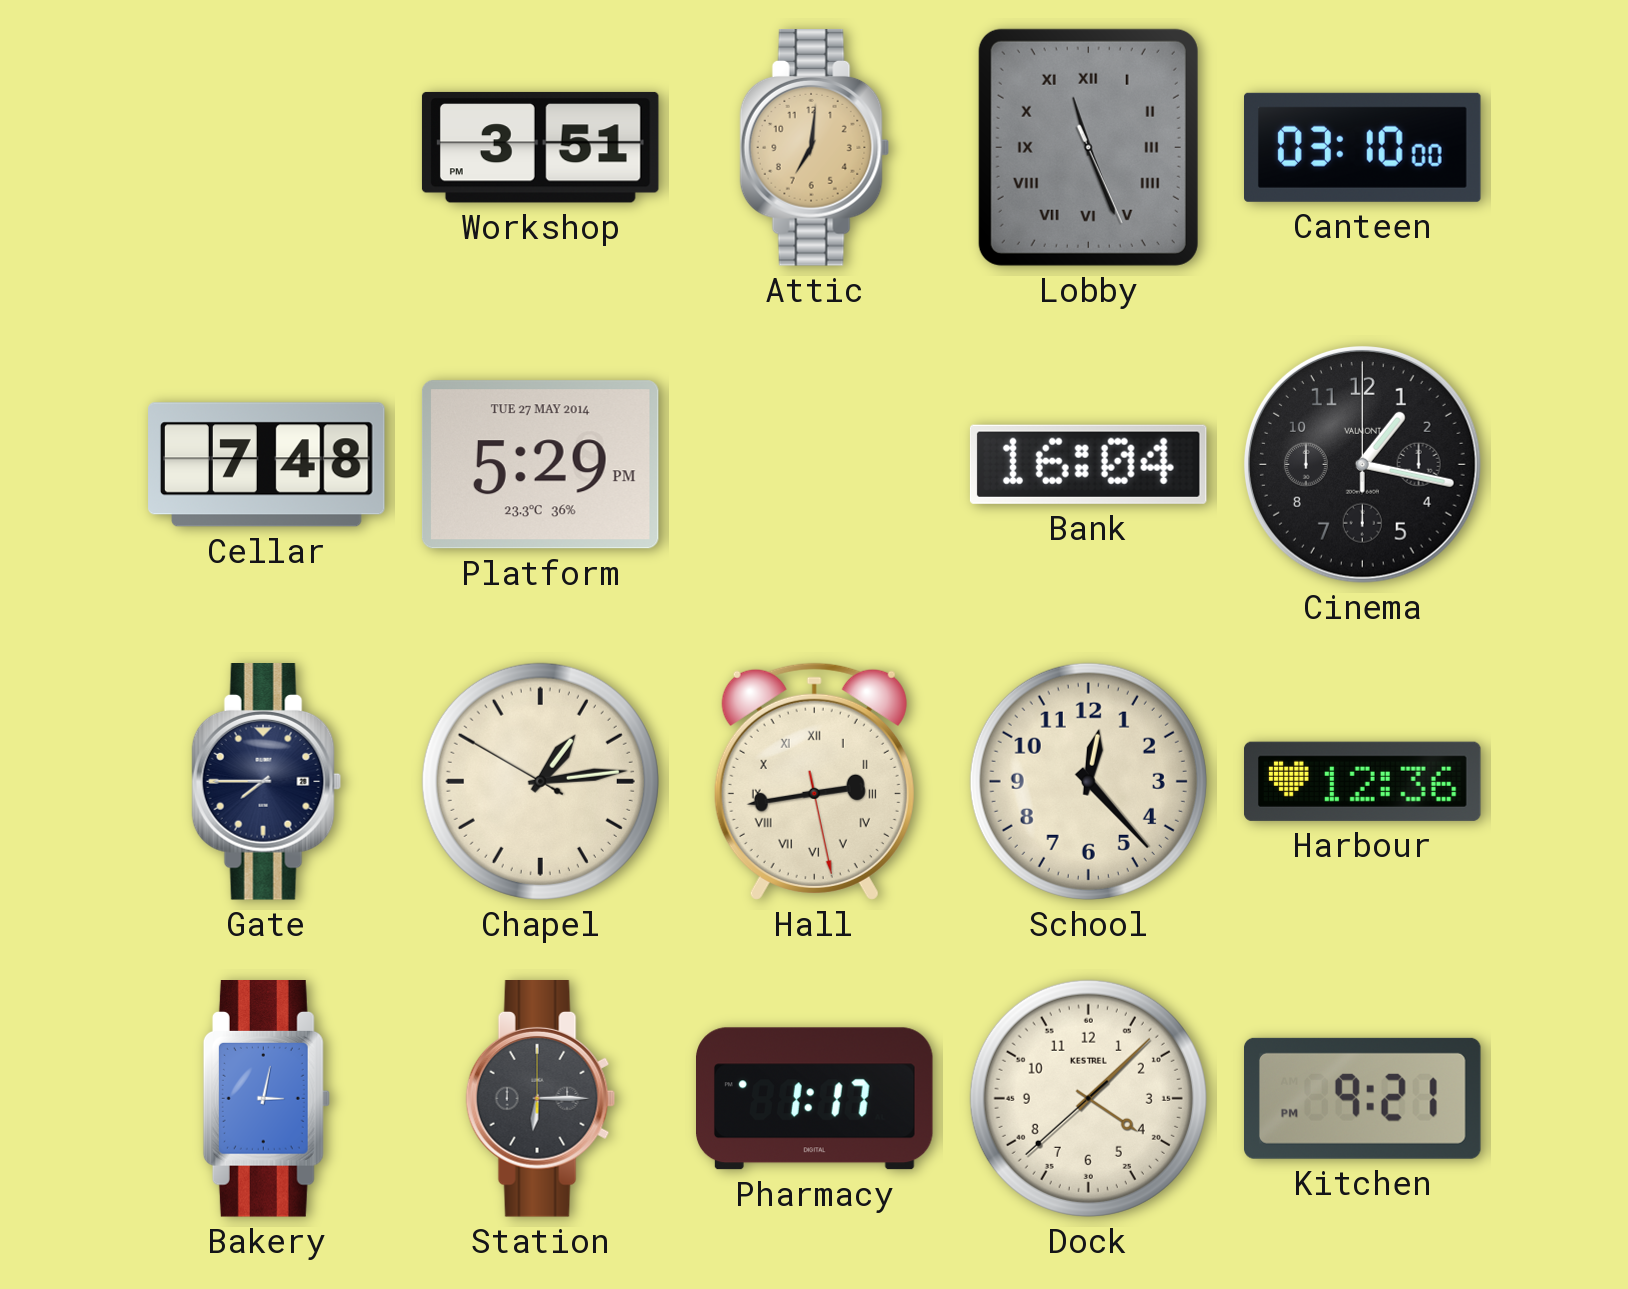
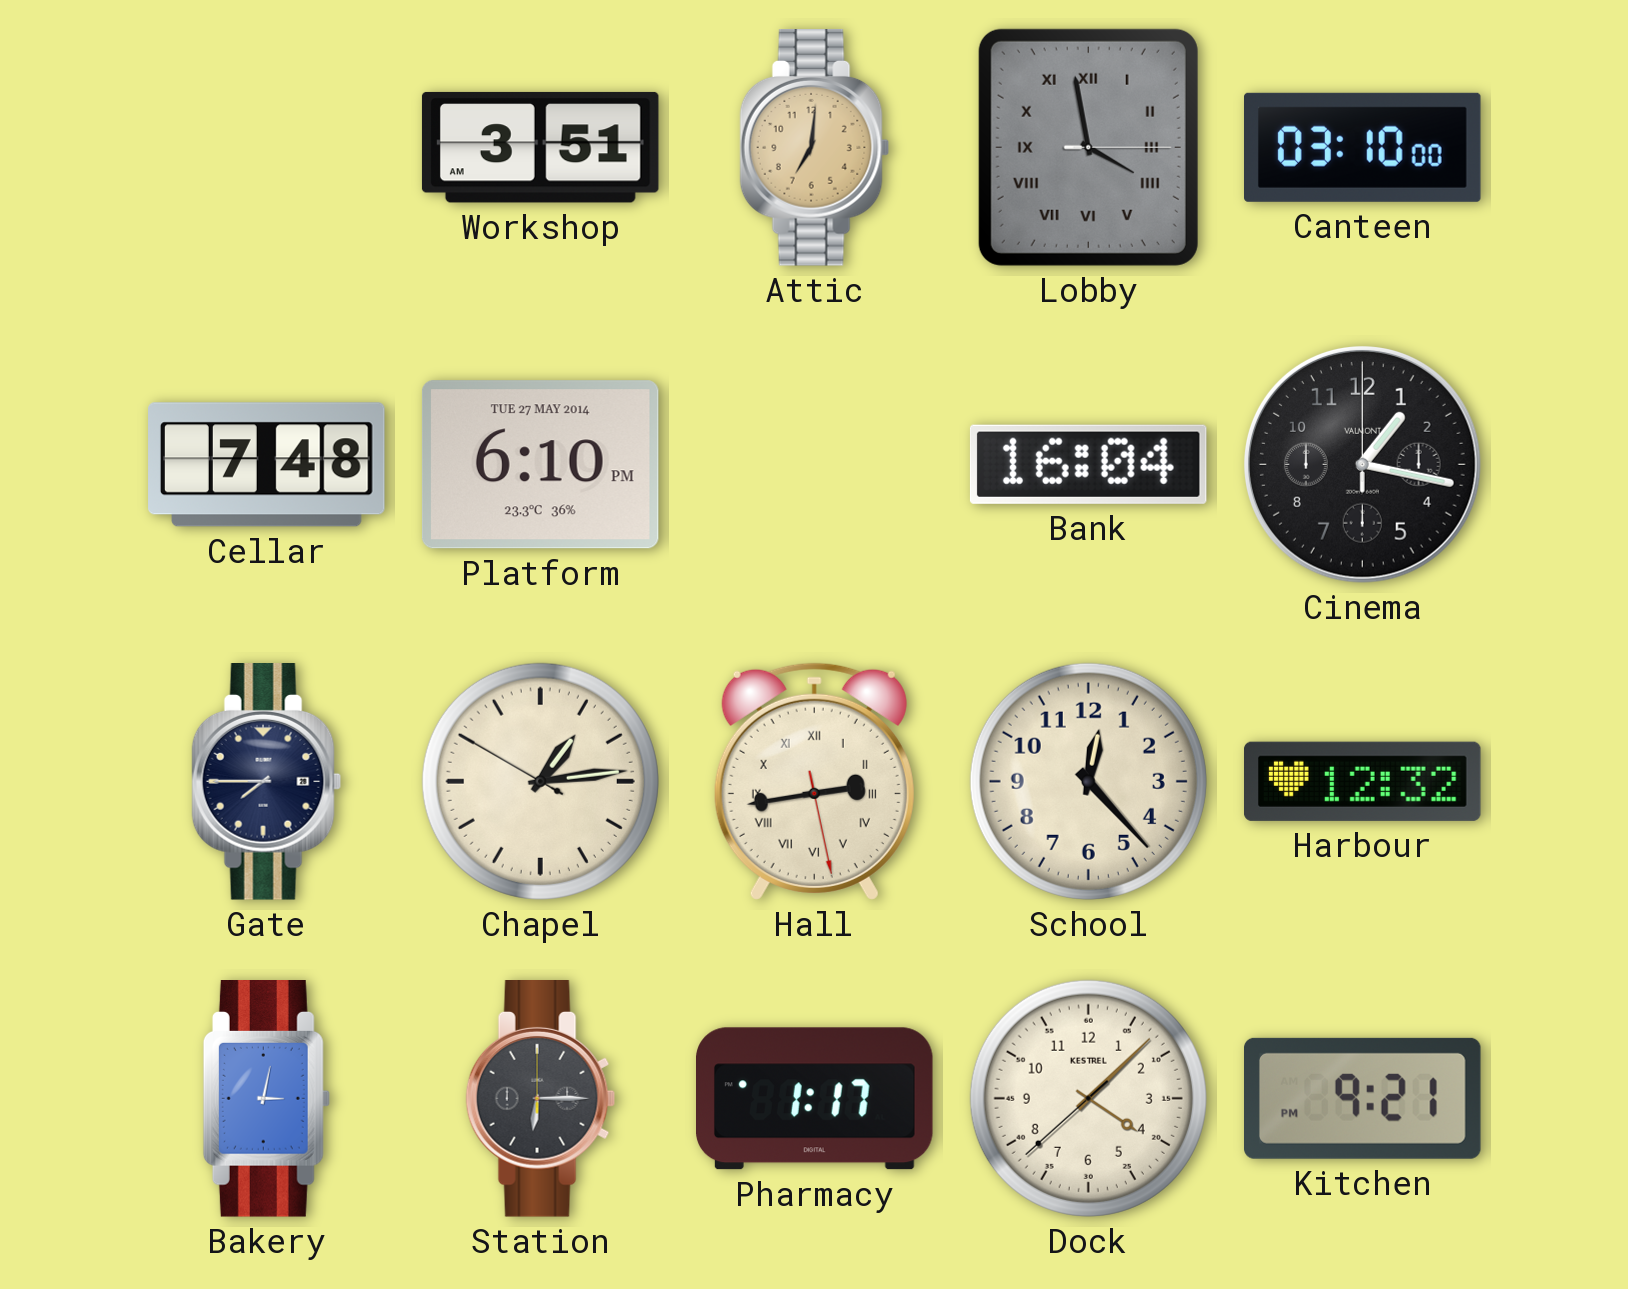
Workshop: 3:51 PM -> 3:51 AM (540, 147)
Lobby: 11:26 -> 3:58 (1088, 147)
Platform: 5:29 -> 6:10 (540, 465)
Harbour: 12:36 -> 12:32 (1363, 781)
